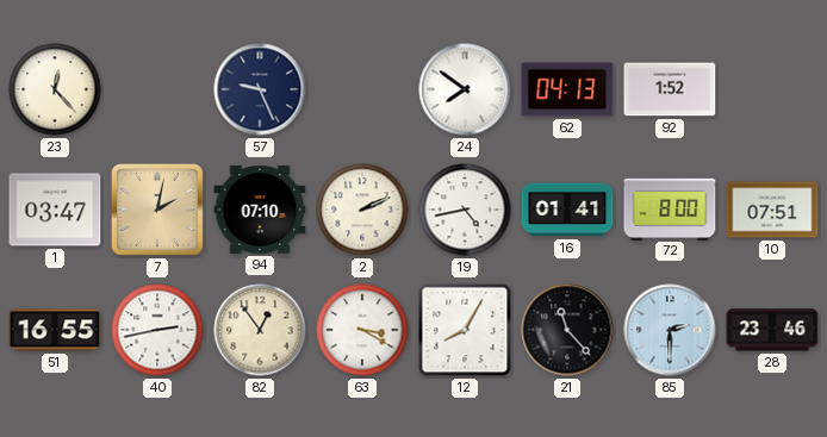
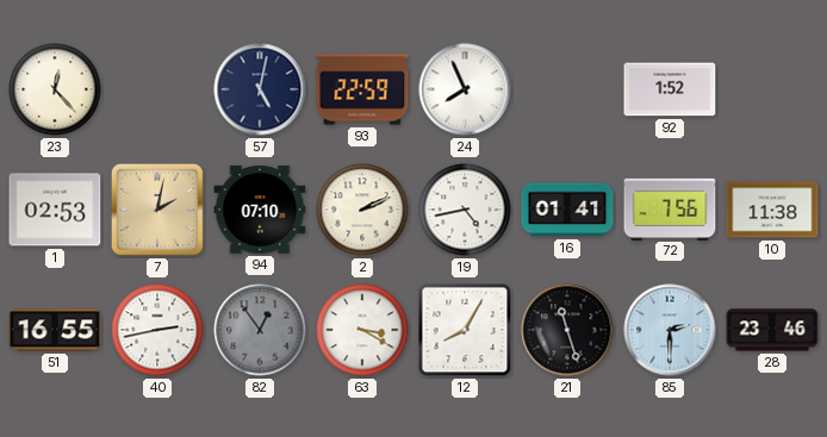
57: 9:26 -> 5:02 (260, 89)
93: none -> 22:59 (362, 89)
24: 7:51 -> 7:56 (465, 89)
62: 04:13 -> none (567, 89)
1: 03:47 -> 02:53 (55, 210)
72: 8:00 -> 7:56 (670, 208)
10: 07:51 -> 11:38 (772, 210)
82 dial: cream -> grey (260, 330)
21: 11:23 -> 11:27 (567, 330)
